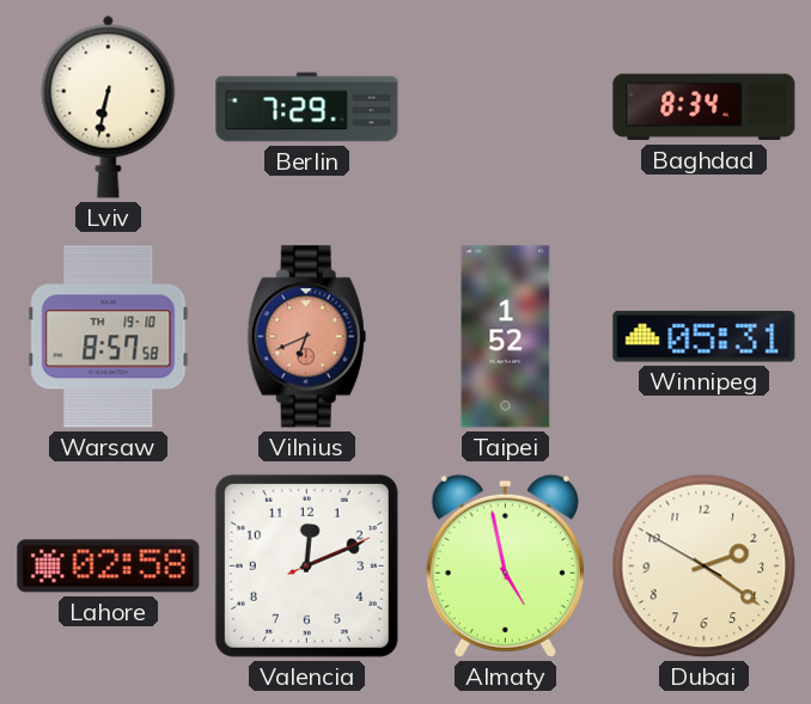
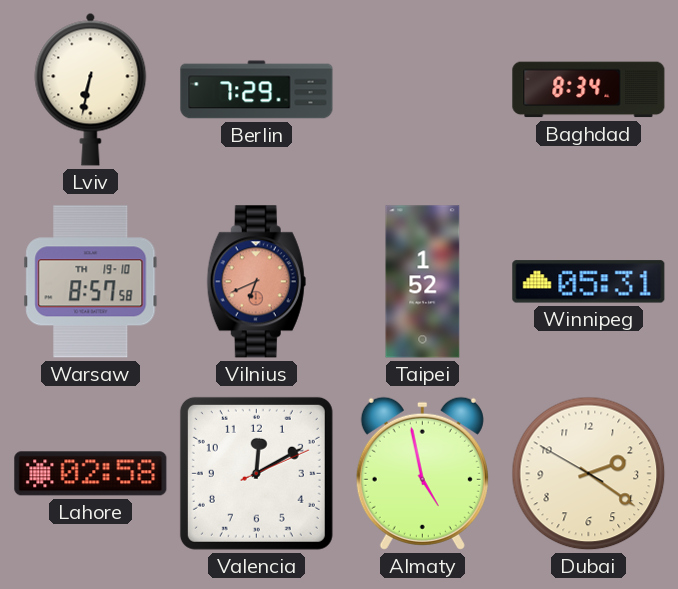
Valencia: 12:11 -> 12:10 (256, 473)
